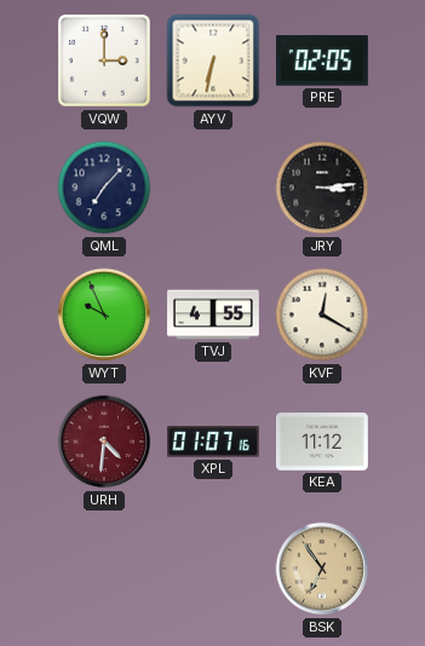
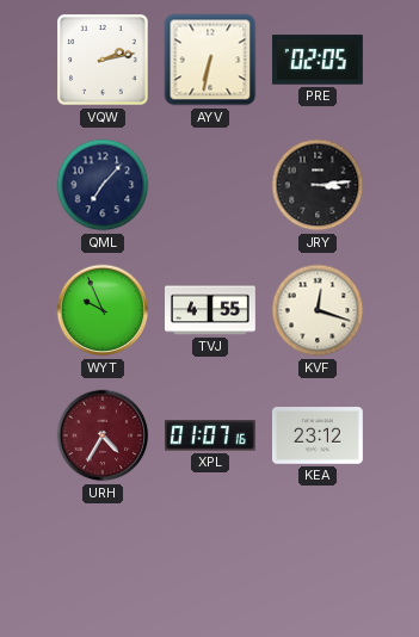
VQW: 3:00 -> 2:13 (103, 60)
KVF: 12:20 -> 12:18 (318, 310)
URH: 4:31 -> 4:35 (103, 435)
KEA: 11:12 -> 23:12 (319, 435)
BSK: 6:54 -> none (322, 569)
